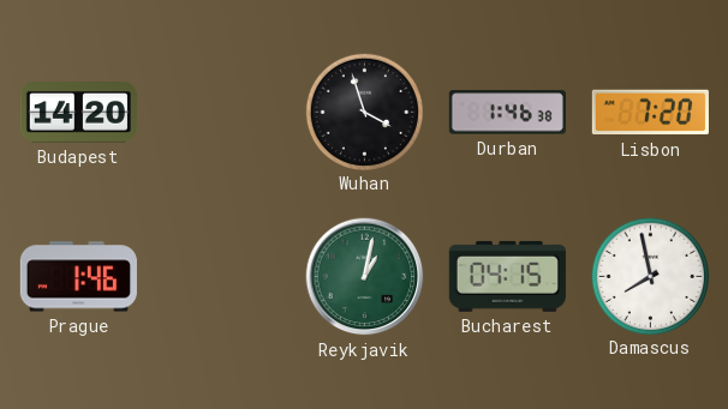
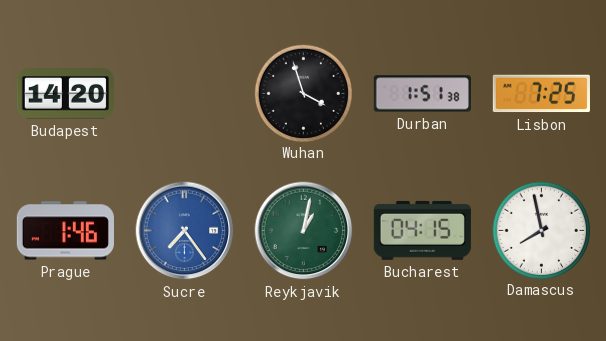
Durban: 1:46 -> 1:51 (422, 94)
Lisbon: 7:20 -> 7:25 (541, 94)
Sucre: none -> 7:24 (185, 231)
